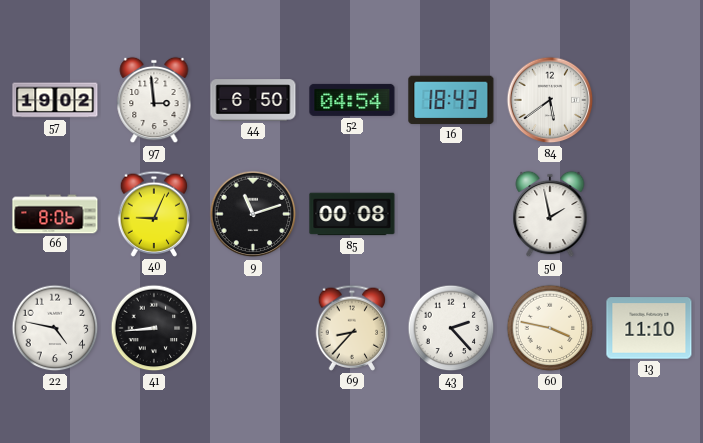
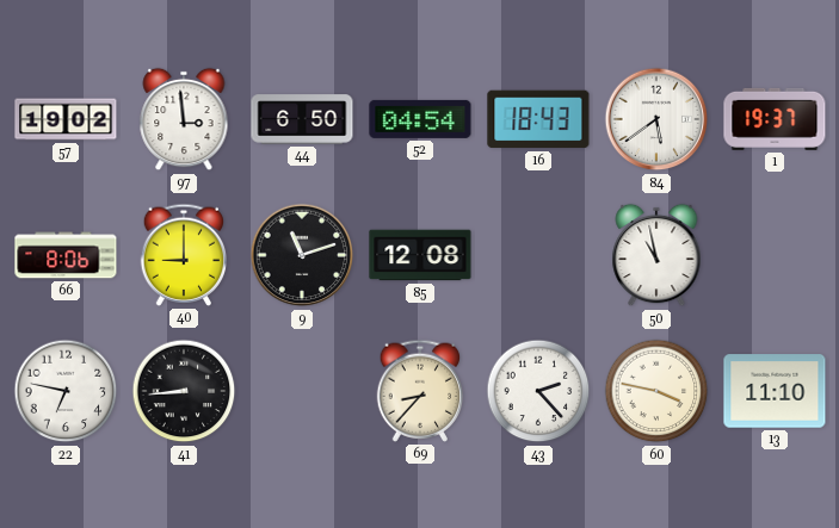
1: none -> 19:37 (775, 119)
40: 9:04 -> 9:00 (184, 255)
85: 00:08 -> 12:08 (420, 255)
50: 1:58 -> 10:58 (656, 255)
22: 4:47 -> 6:47 (66, 391)
